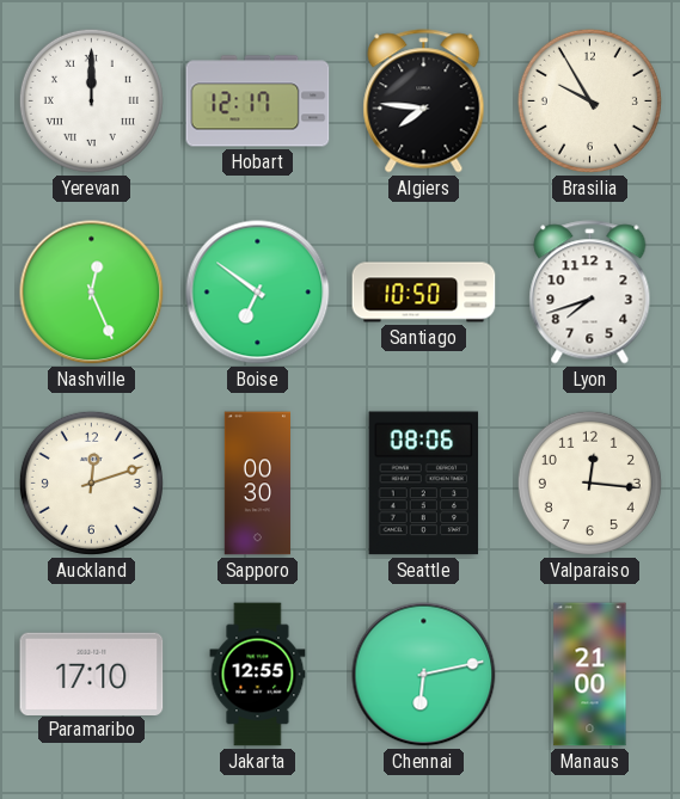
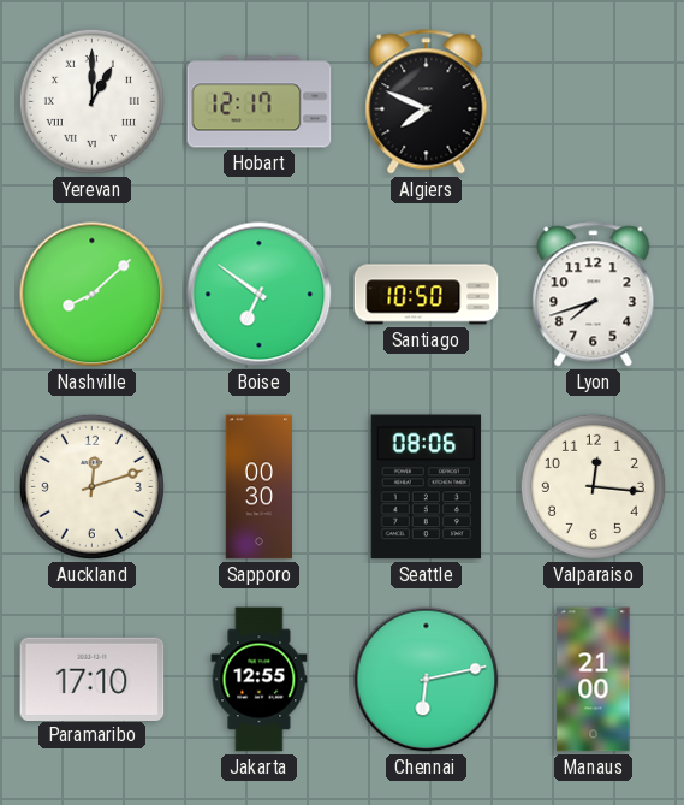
Yerevan: 12:00 -> 1:00 (91, 101)
Algiers: 7:46 -> 7:49 (427, 102)
Brasilia: 9:55 -> none (589, 100)
Nashville: 12:26 -> 8:08 (93, 295)
